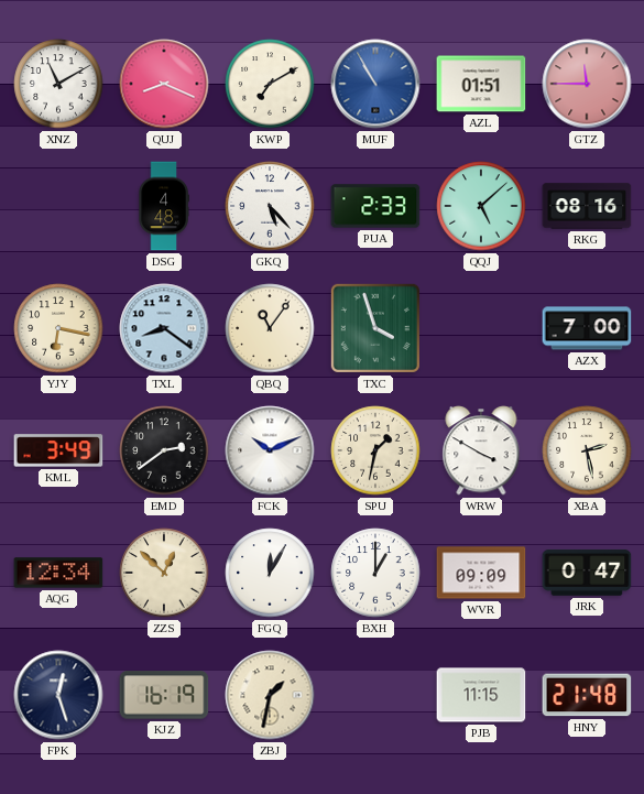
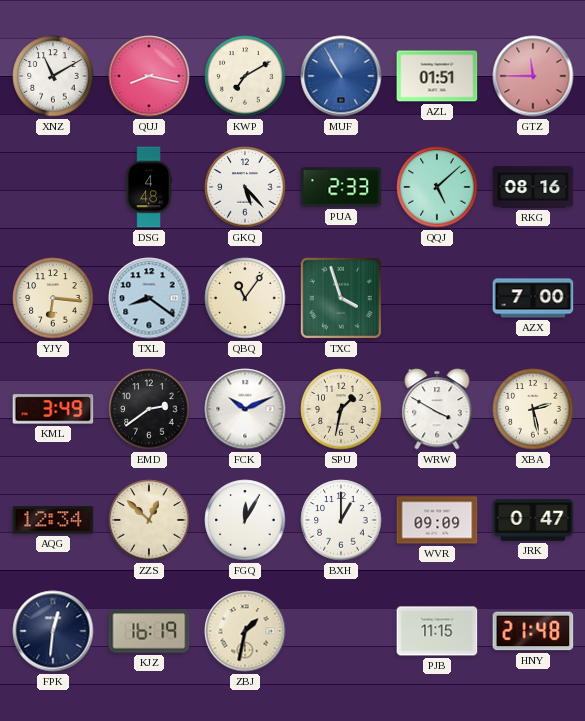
QUJ: 8:19 -> 8:17 (149, 76)
YJY: 6:17 -> 6:16 (53, 298)
FPK: 12:27 -> 12:31 (53, 631)
